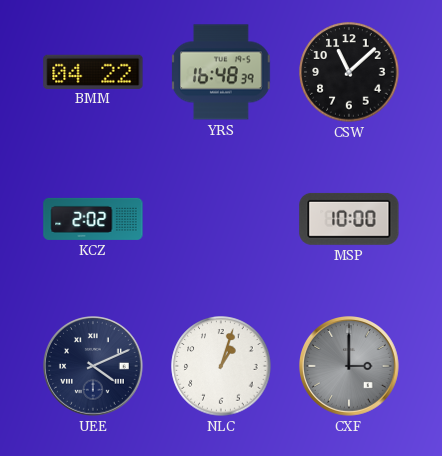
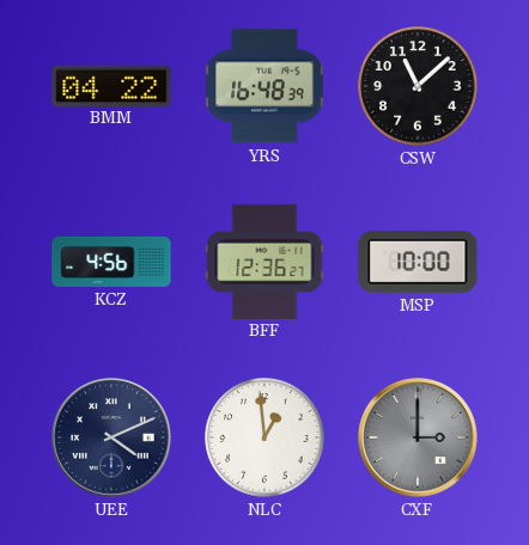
KCZ: 2:02 -> 4:56 (111, 262)
BFF: none -> 12:36 (264, 261)
NLC: 1:03 -> 12:59 (264, 437)
